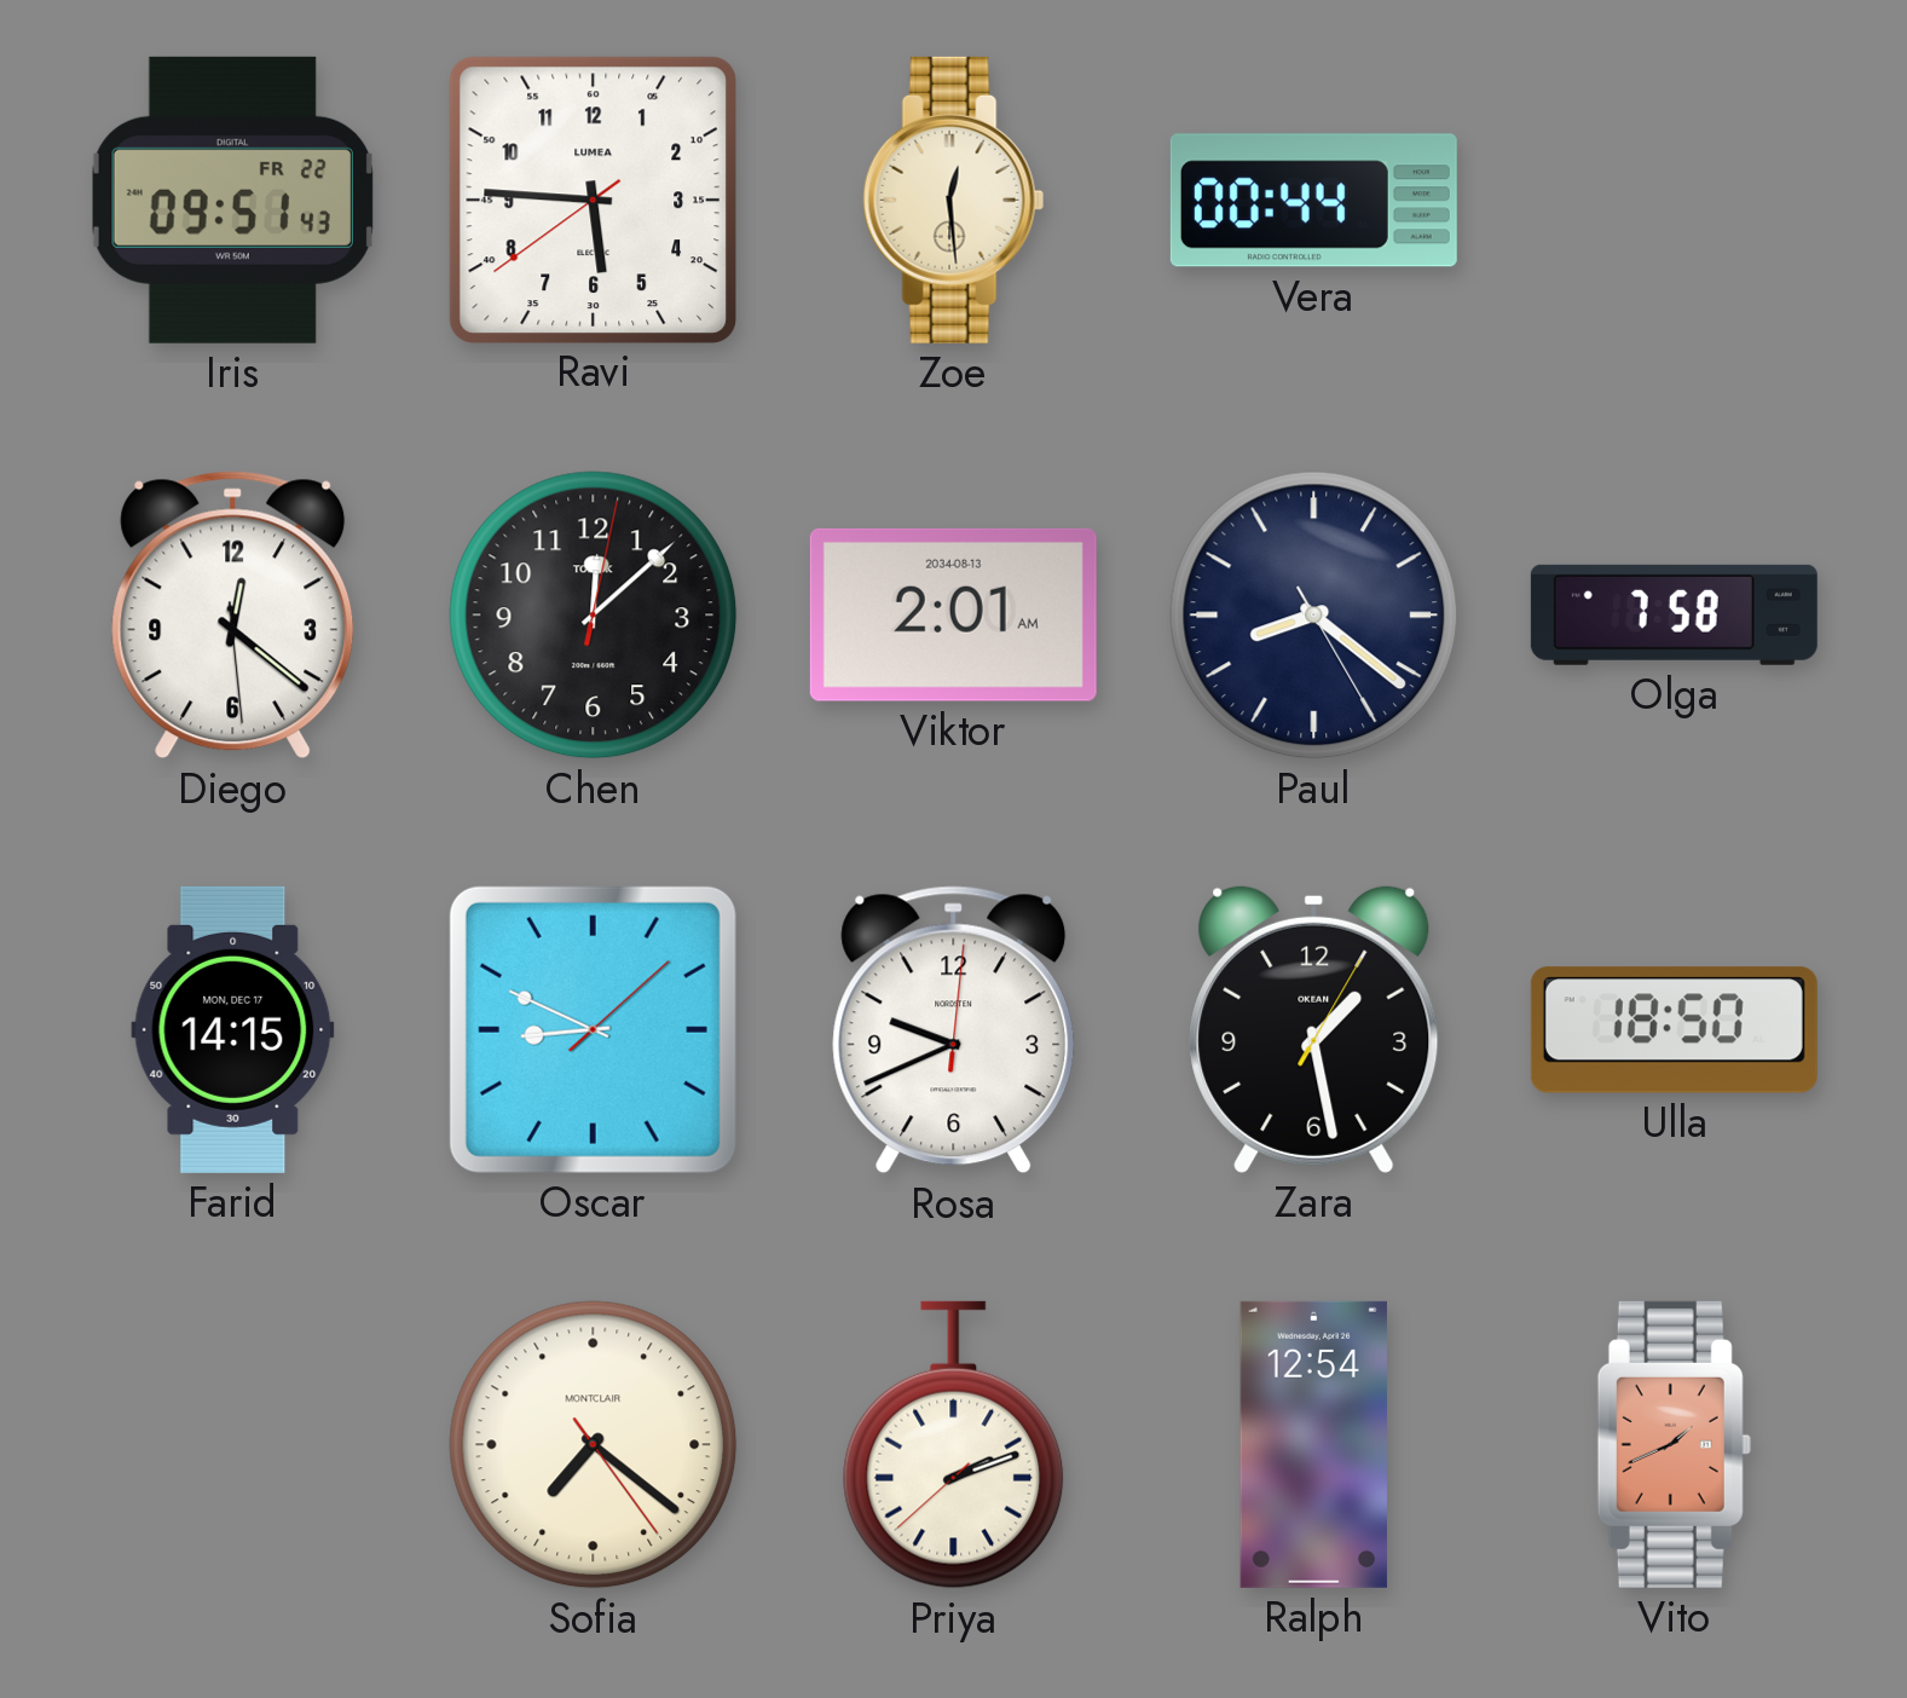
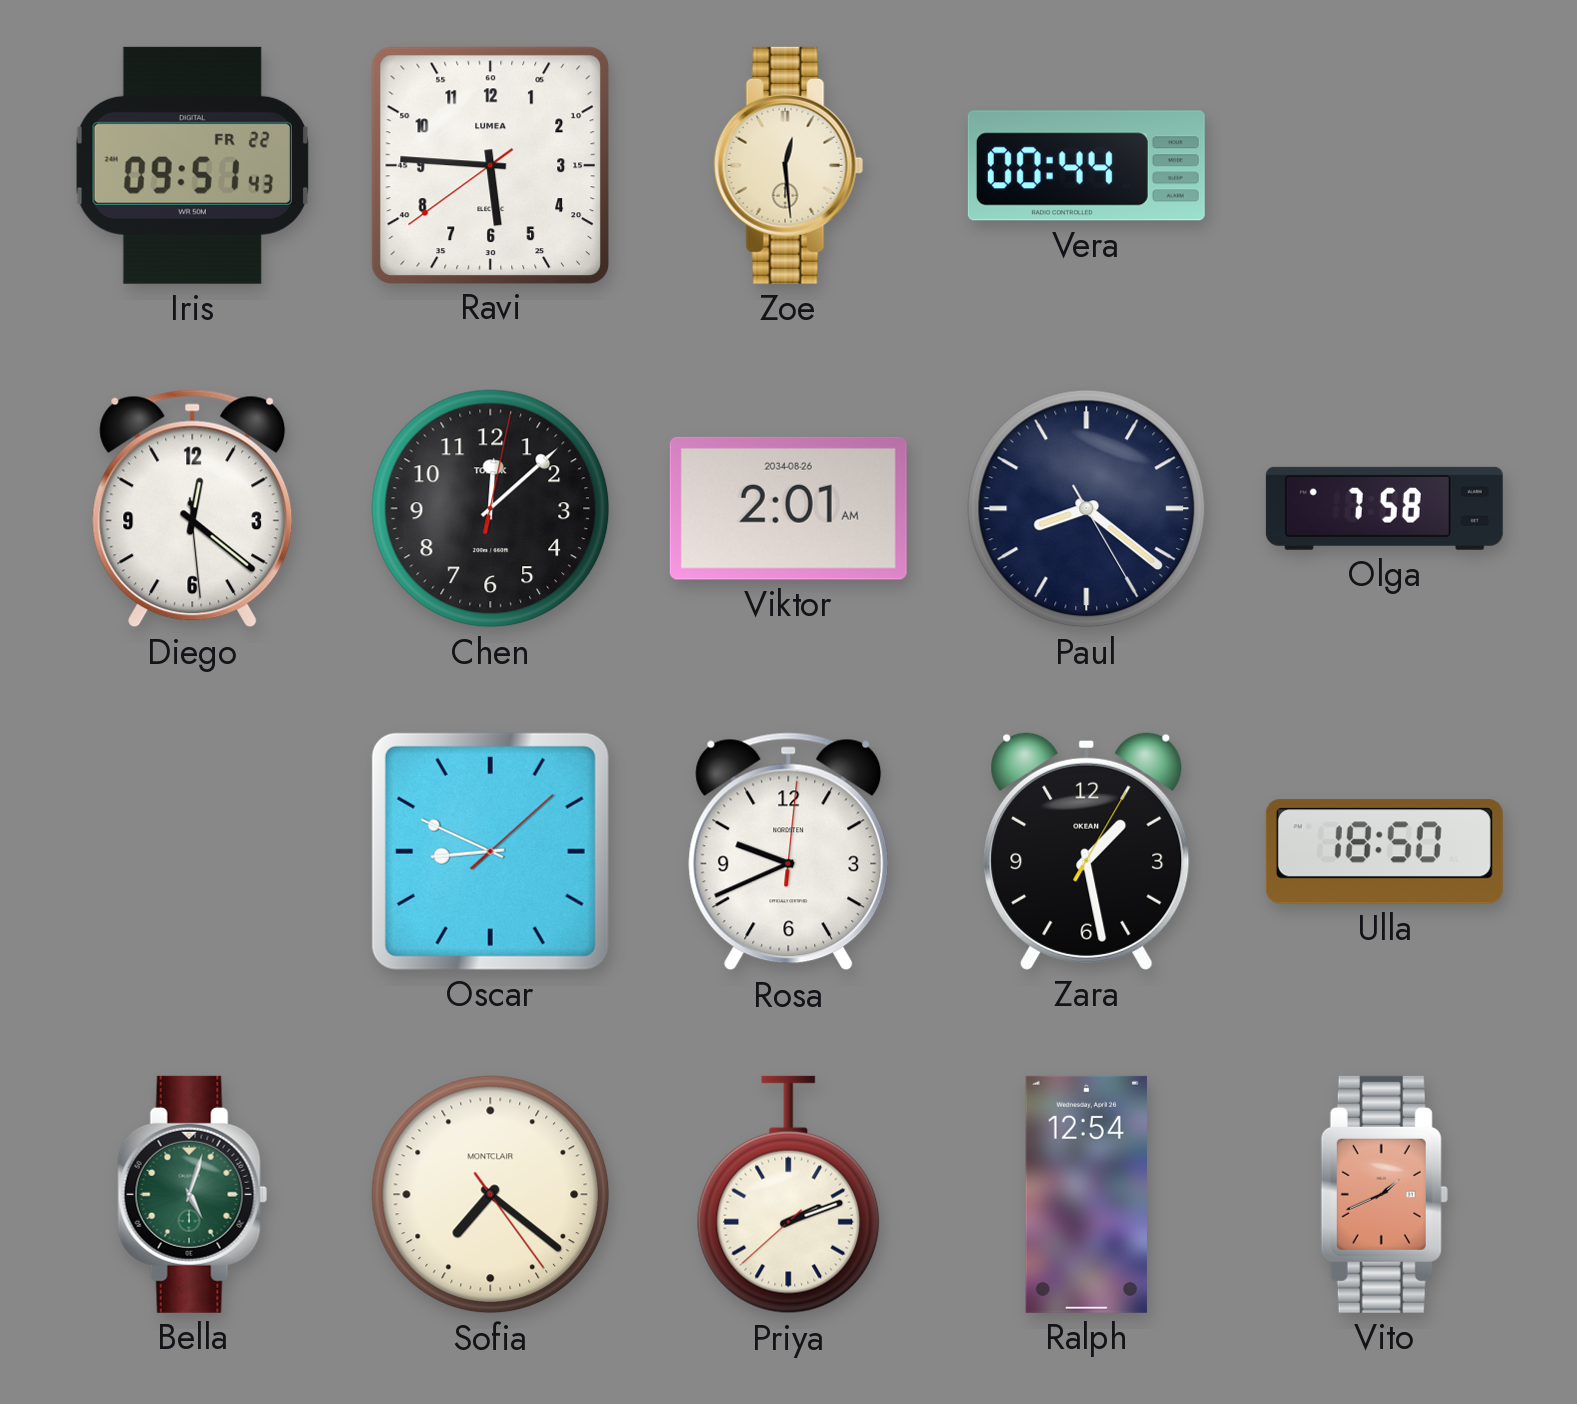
Viktor date: 2034-08-13 -> 2034-08-26 (788, 508)
Farid: 14:15 -> none (233, 1029)
Bella: none -> 5:03 (193, 1194)
